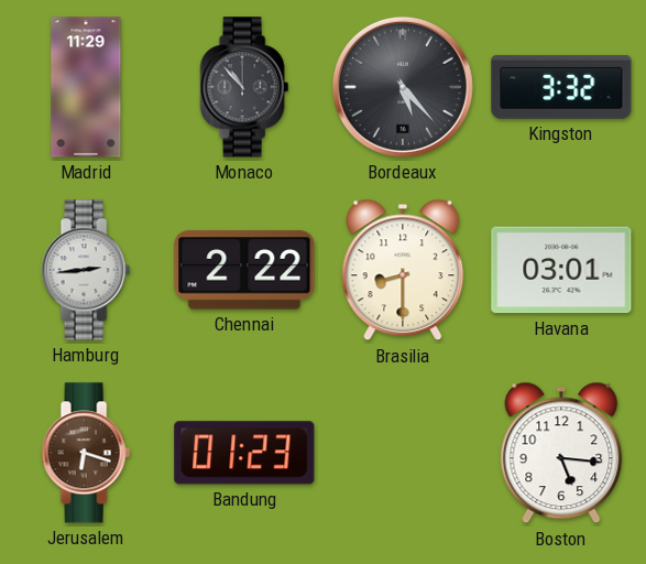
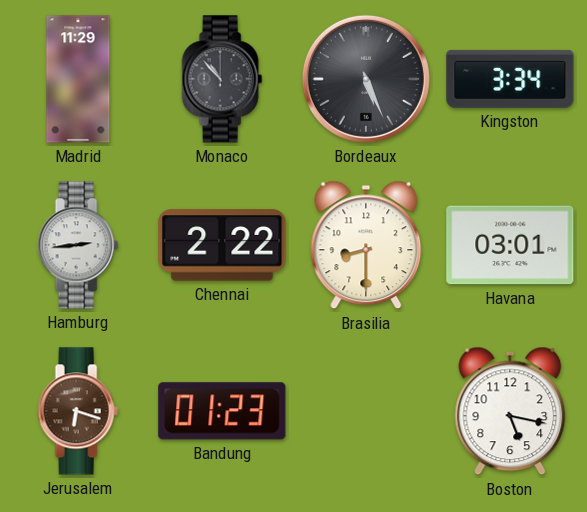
Bordeaux: 5:23 -> 5:26 (366, 79)
Kingston: 3:32 -> 3:34 (510, 79)
Boston: 5:16 -> 5:17 (510, 411)
